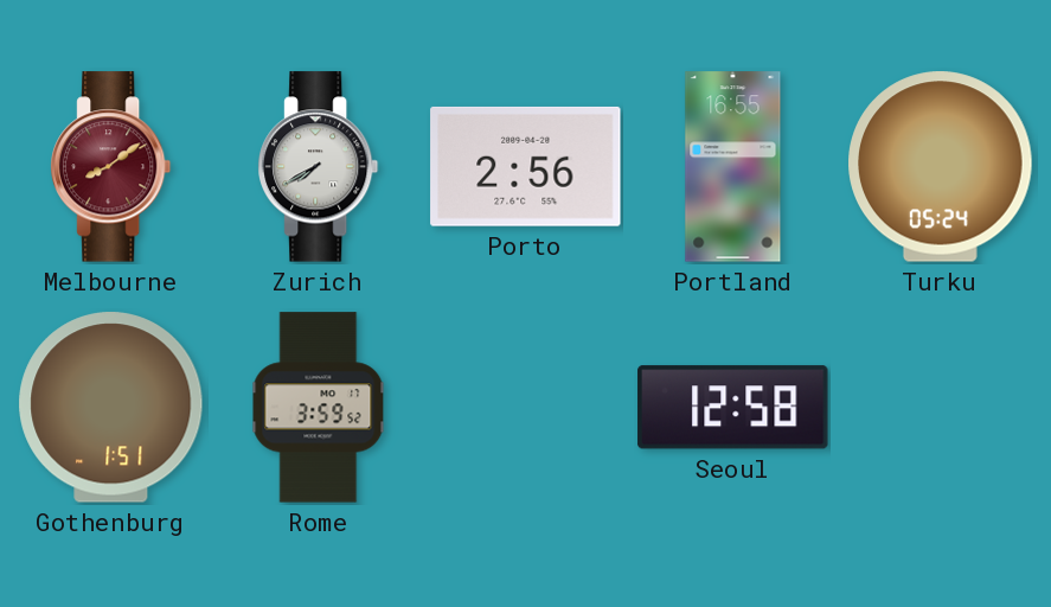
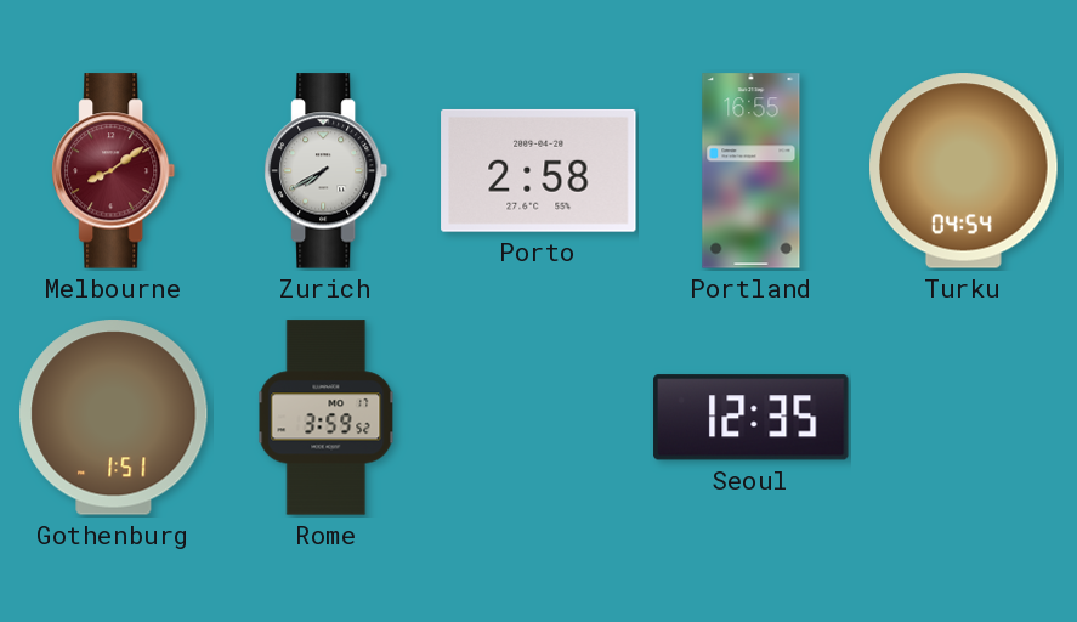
Porto: 2:56 -> 2:58 (539, 170)
Turku: 05:24 -> 04:54 (964, 171)
Seoul: 12:58 -> 12:35 (752, 418)
